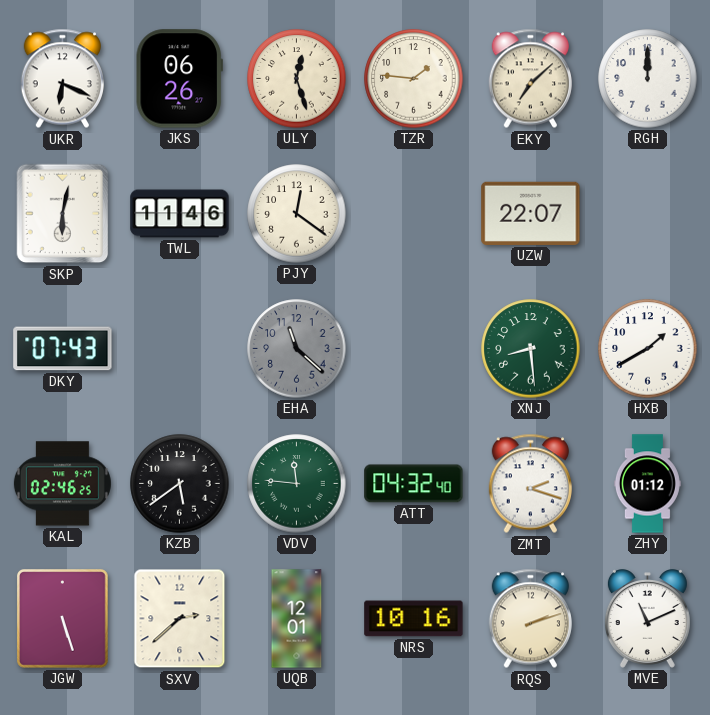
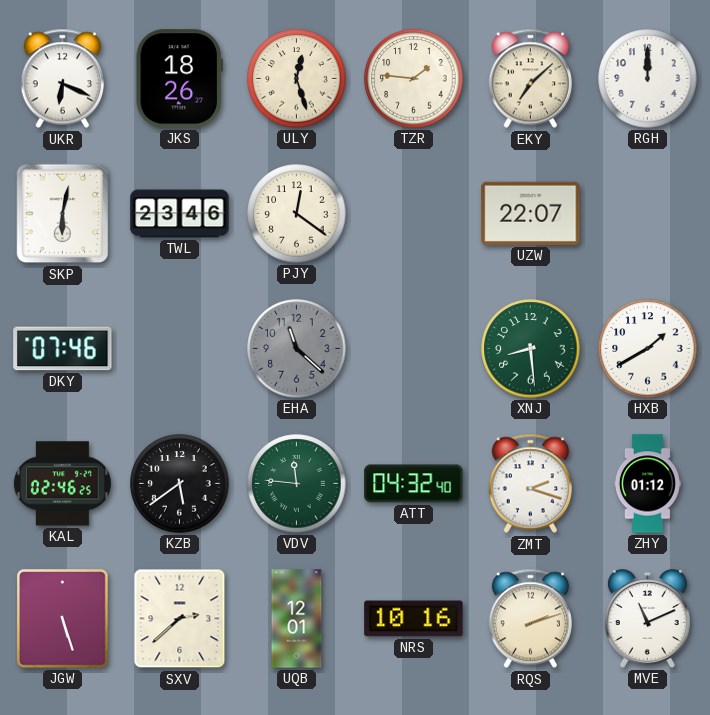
JKS: 06:26 -> 18:26 (179, 79)
TWL: 11:46 -> 23:46 (180, 214)
DKY: 07:43 -> 07:46 (63, 349)
